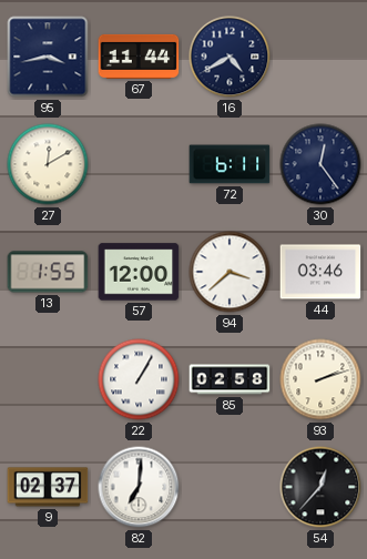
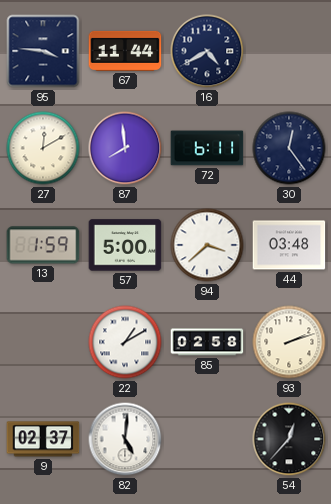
95: 3:43 -> 3:46 (43, 51)
87: none -> 7:59 (125, 148)
13: 1:55 -> 1:59 (43, 245)
57: 12:00 -> 5:00 (125, 245)
44: 03:46 -> 03:48 (289, 245)
22: 1:05 -> 1:10 (125, 342)
82: 7:01 -> 5:01 (125, 439)
